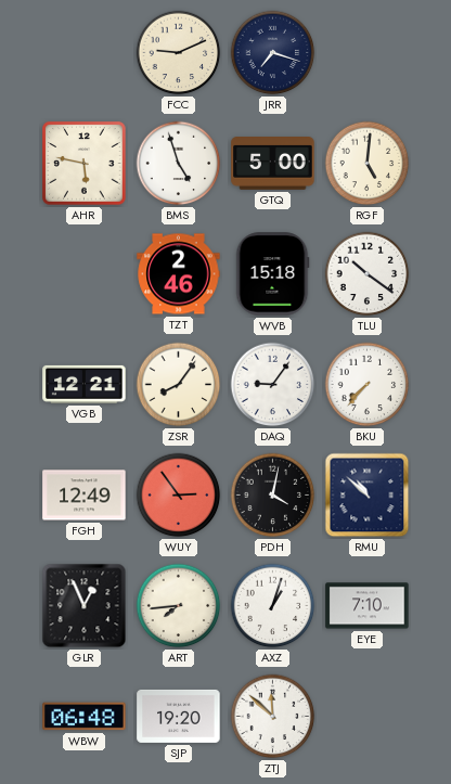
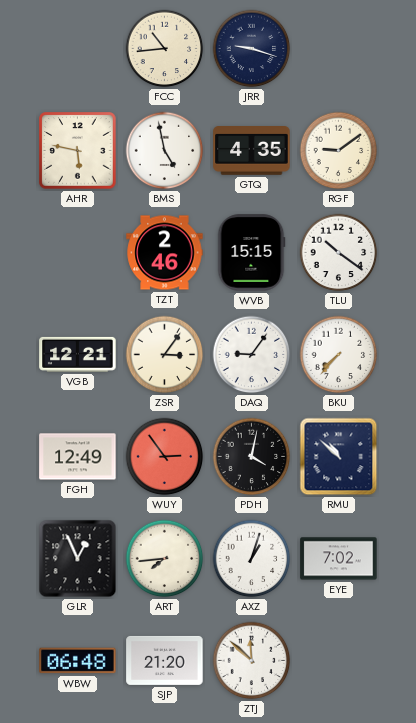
FCC: 9:11 -> 10:44 (165, 49)
JRR: 7:18 -> 9:18 (252, 49)
BMS: 4:57 -> 4:58 (165, 151)
GTQ: 5:00 -> 4:35 (252, 151)
RGF: 5:01 -> 9:09 (339, 151)
WVB: 15:18 -> 15:15 (252, 253)
ZSR: 8:06 -> 3:06 (165, 355)
EYE: 7:10 -> 7:02 (339, 559)
SJP: 19:20 -> 21:20 (165, 660)
